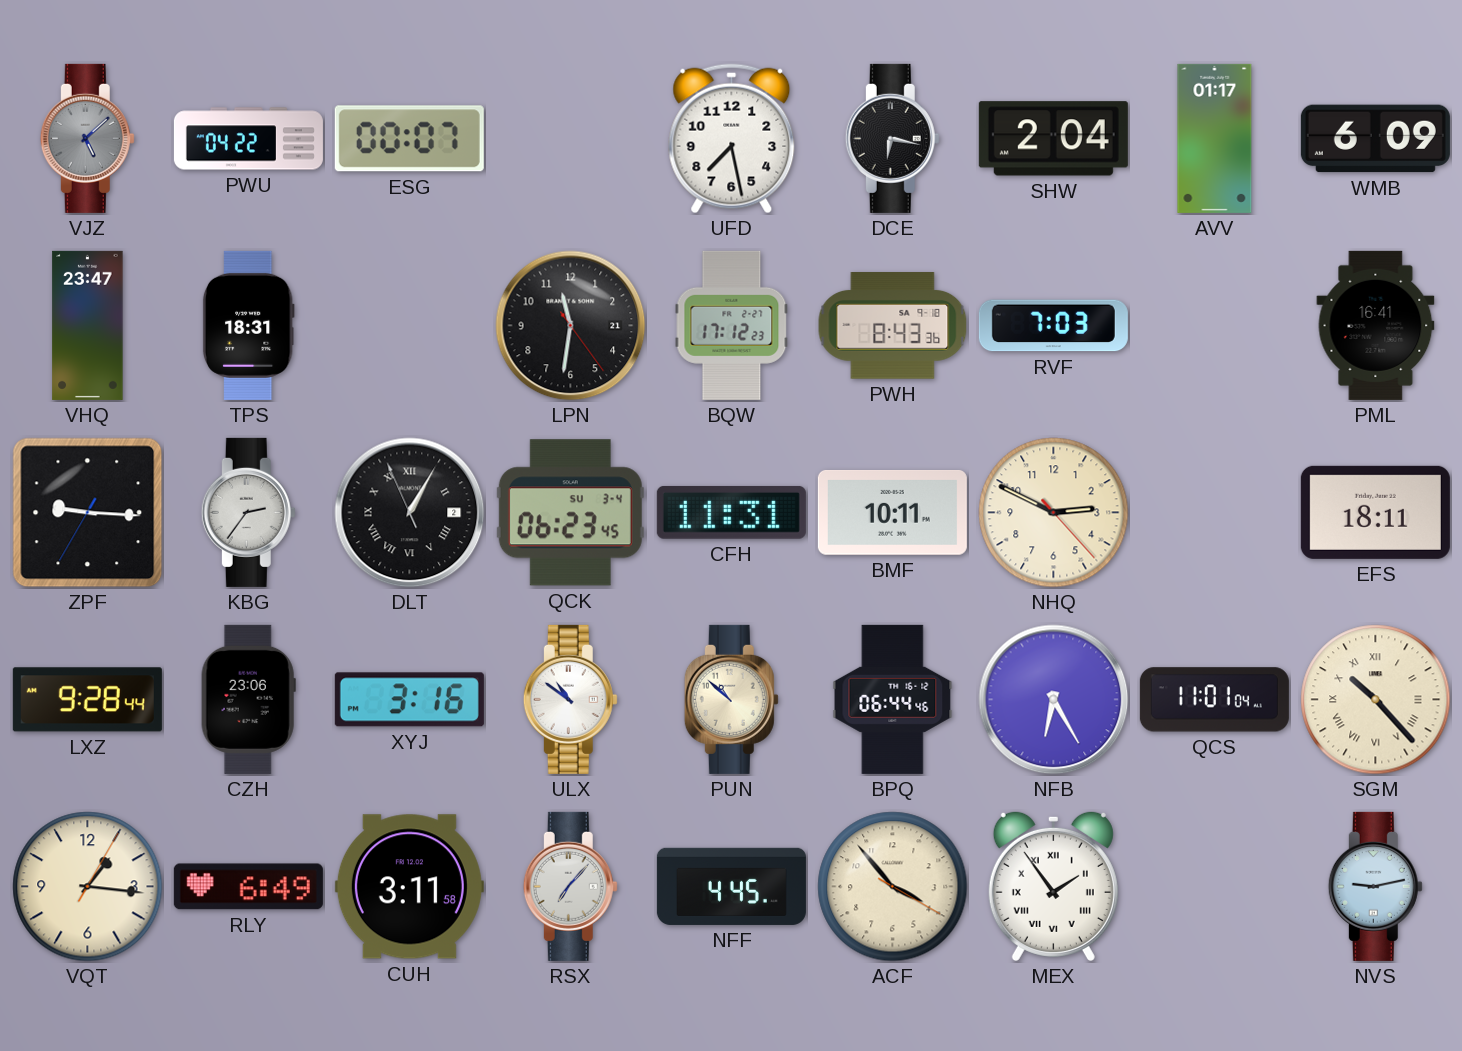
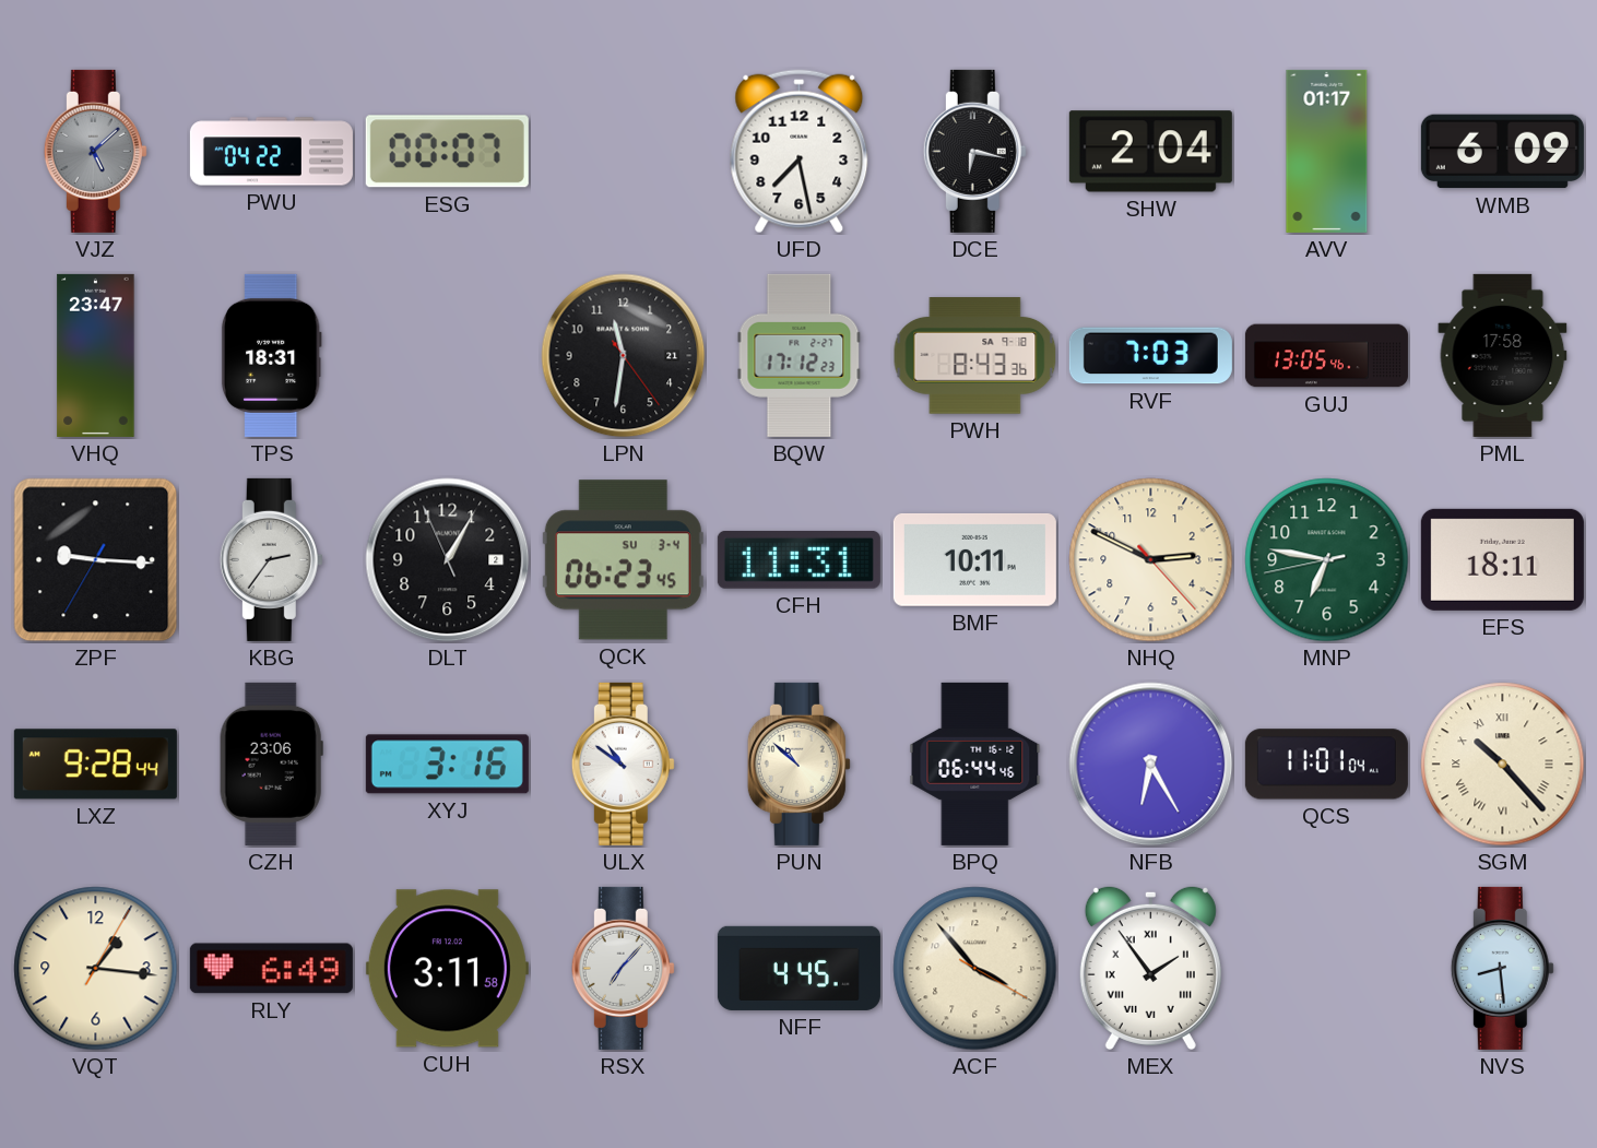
GUJ: none -> 13:05 (1326, 356)
PML: 16:41 -> 17:58 (1503, 355)
DLT numerals: Roman -> Arabic (448, 560)
MNP: none -> 6:46 (1327, 560)
NVS: 9:13 -> 8:29 (1502, 968)
